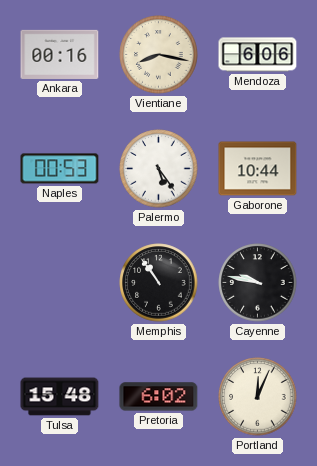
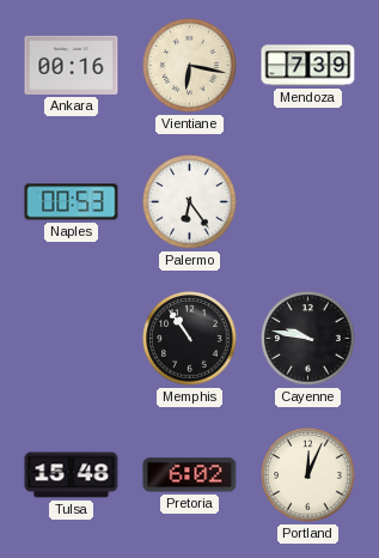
Vientiane: 8:17 -> 6:17 (190, 66)
Mendoza: 6:06 -> 7:39 (308, 66)
Palermo: 5:24 -> 6:24 (190, 202)
Gaborone: 10:44 -> none (258, 169)
